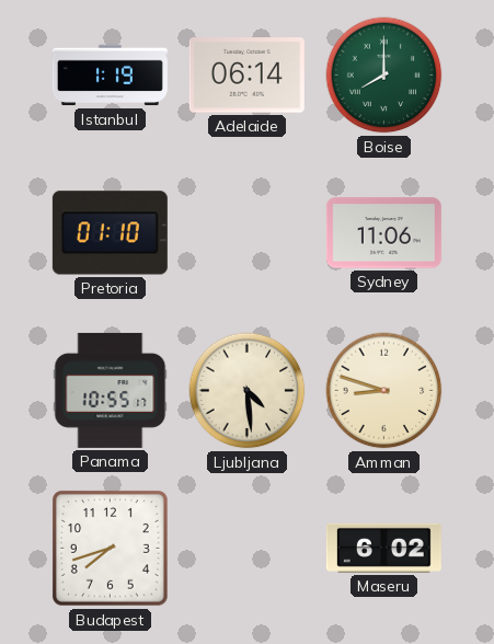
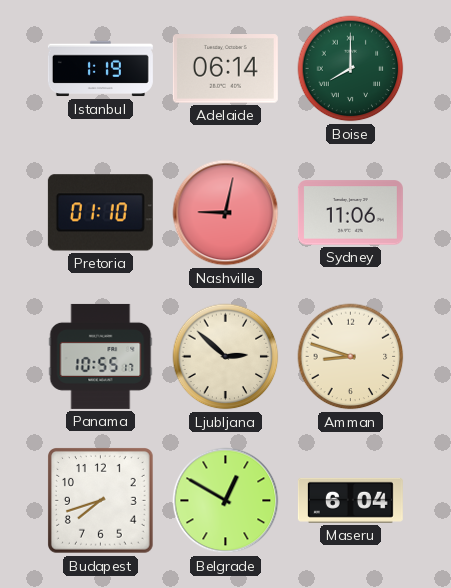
Nashville: none -> 9:02 (226, 213)
Ljubljana: 4:29 -> 2:52 (226, 357)
Belgrade: none -> 12:50 (226, 501)
Maseru: 6:02 -> 6:04 (350, 500)
